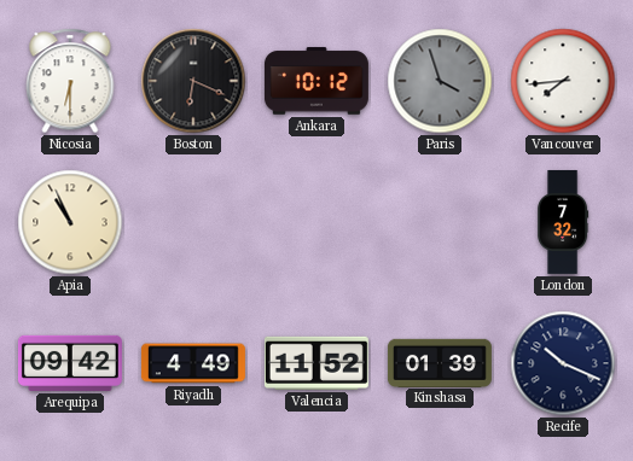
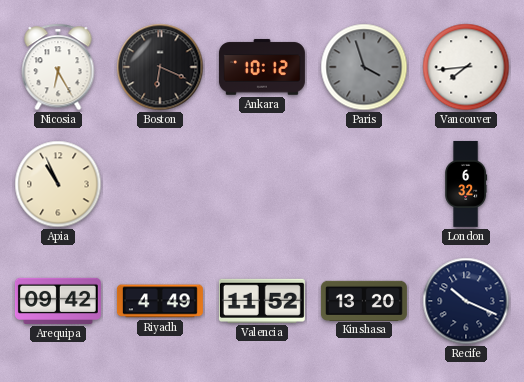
Nicosia: 6:30 -> 6:25 (58, 67)
London: 7:32 -> 6:32 (466, 184)
Kinshasa: 01:39 -> 13:20 (364, 300)
